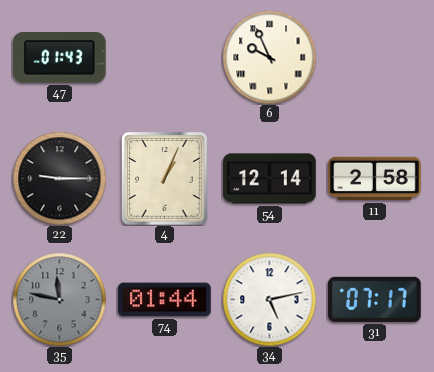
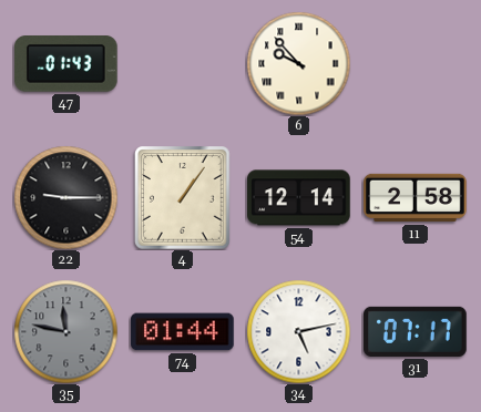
6: 9:56 -> 9:53 (298, 63)
4: 1:04 -> 1:06 (183, 198)
